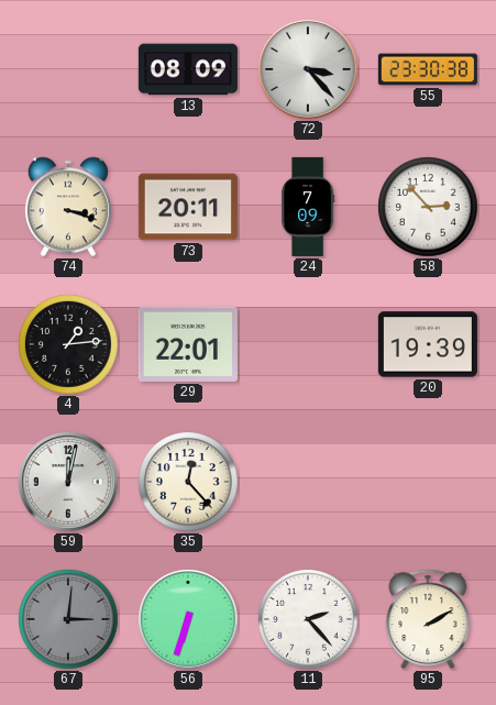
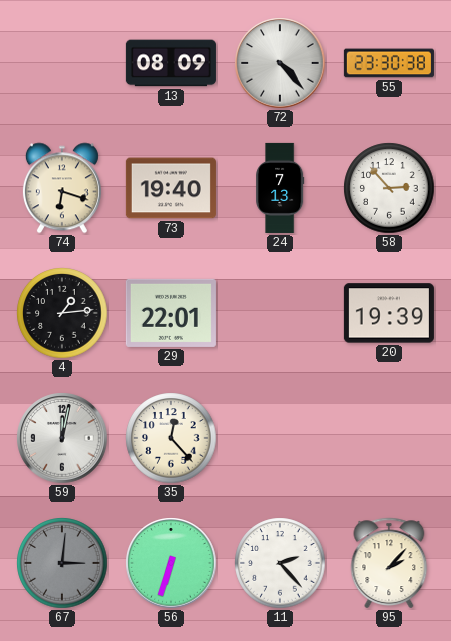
72: 3:23 -> 4:23 (280, 63)
74: 3:18 -> 6:18 (62, 188)
73: 20:11 -> 19:40 (171, 188)
24: 7:09 -> 7:13 (280, 188)
95: 2:10 -> 2:07 (389, 563)
